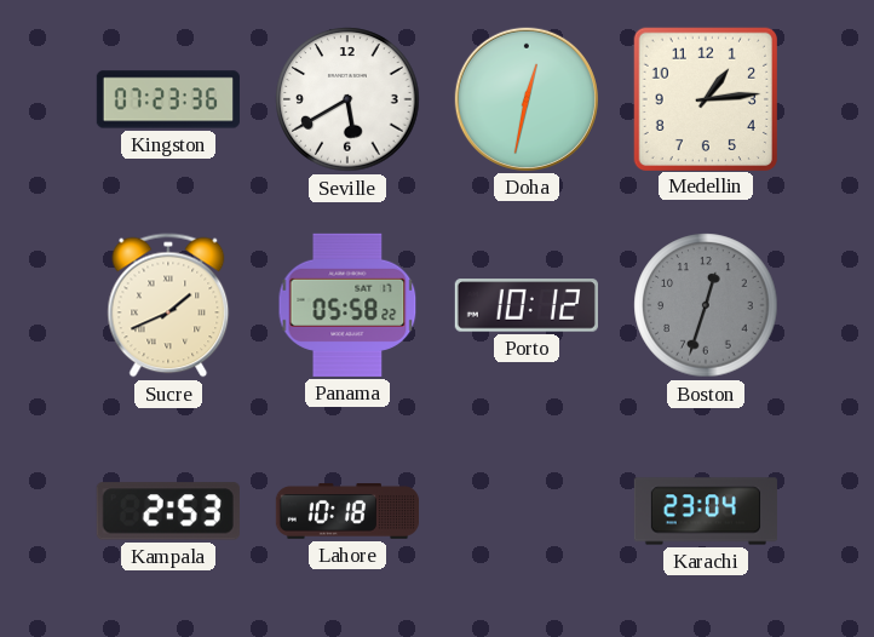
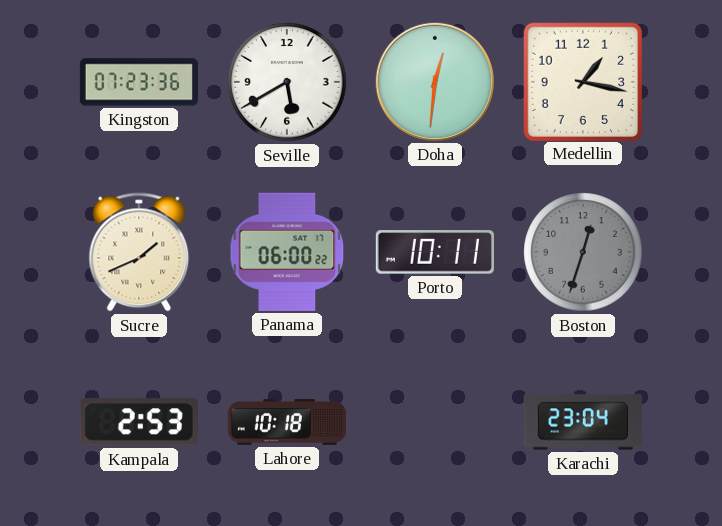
Doha: 12:32 -> 12:31 (435, 82)
Medellin: 1:14 -> 1:17 (582, 81)
Panama: 05:58 -> 06:00 (287, 252)
Porto: 10:12 -> 10:11 (435, 252)
